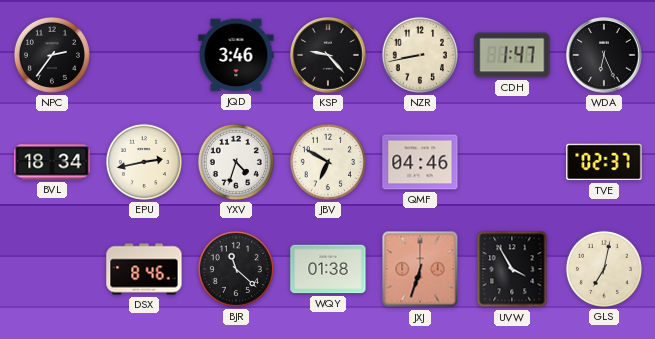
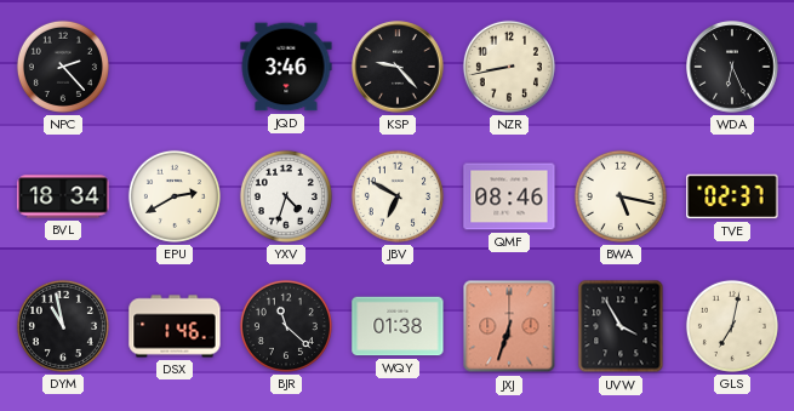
NPC: 2:36 -> 2:23 (63, 67)
CDH: 1:47 -> none (512, 55)
EPU: 2:43 -> 2:40 (175, 196)
QMF: 04:46 -> 08:46 (509, 196)
BWA: none -> 5:17 (621, 196)
DYM: none -> 10:58 (63, 326)
DSX: 8:46 -> 1:46 (175, 326)
